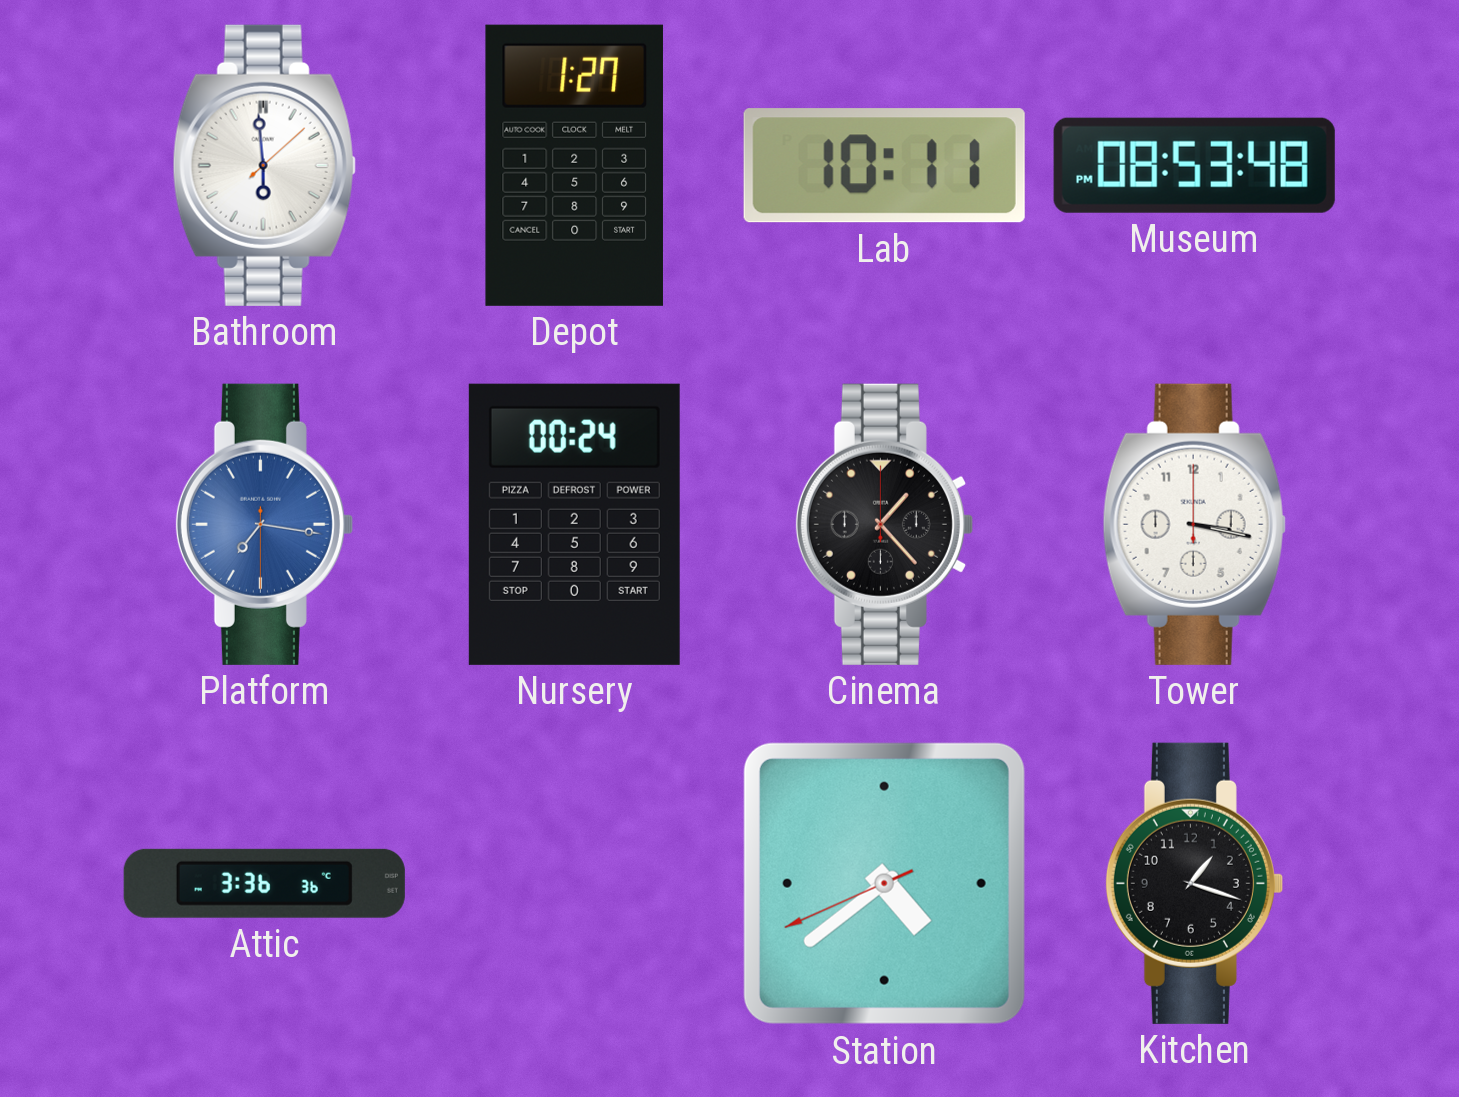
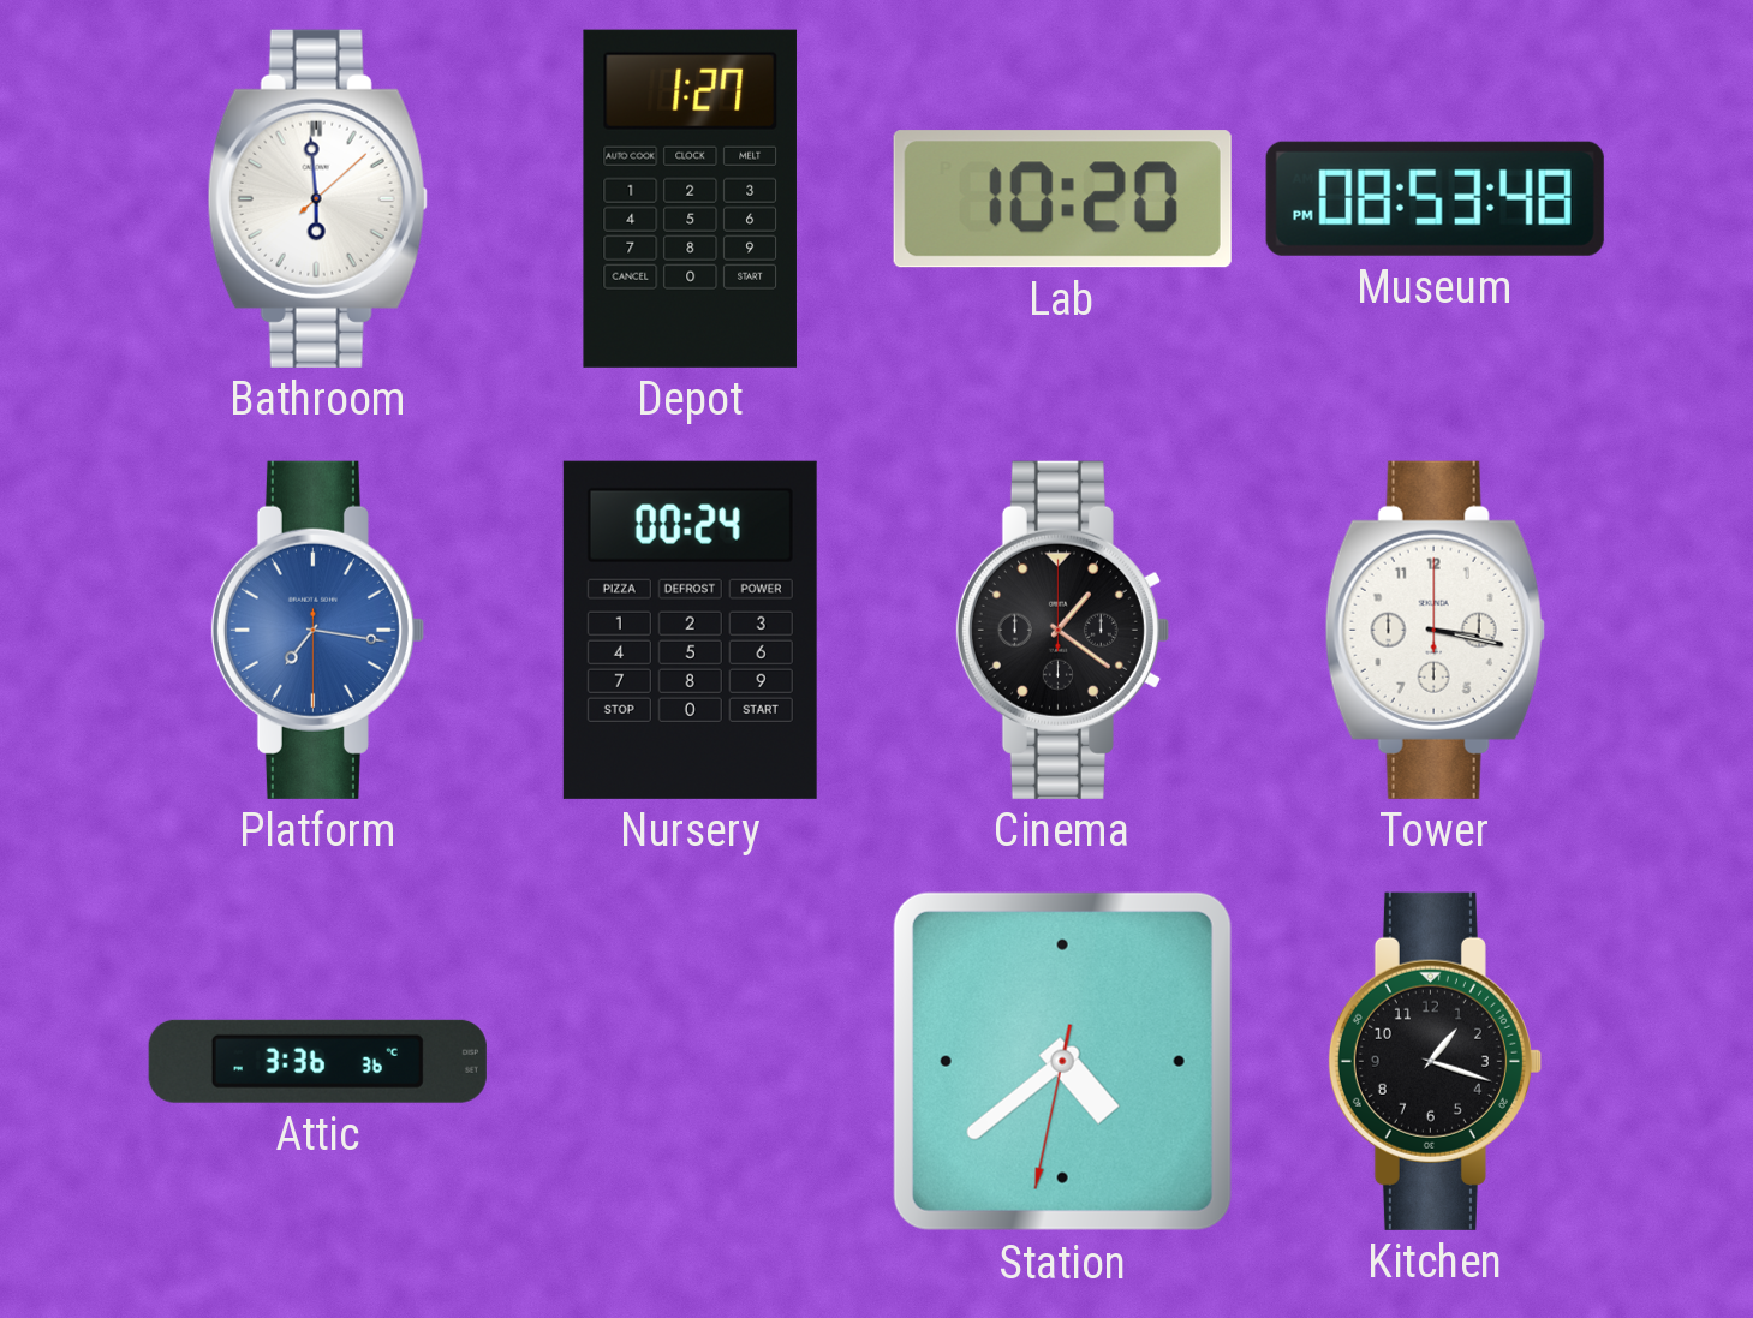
Lab: 10:11 -> 10:20 (1062, 199)
Cinema: 1:23 -> 1:21 (1062, 630)
Station: 4:38:41 -> 4:38:32 (1062, 1061)
